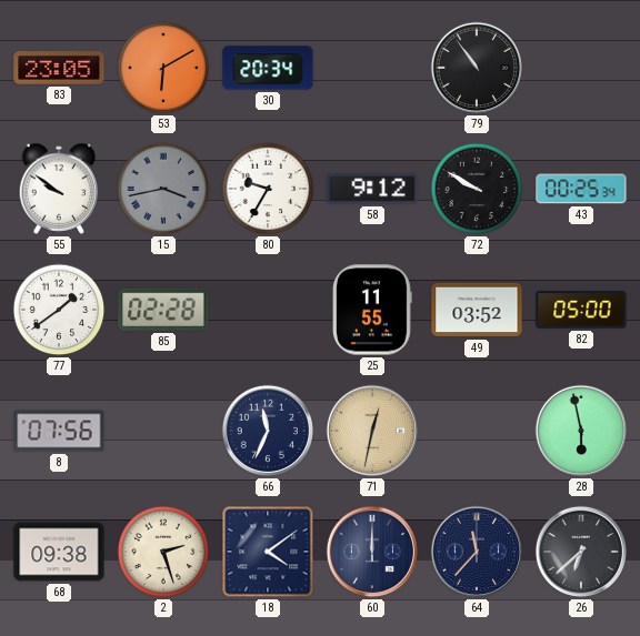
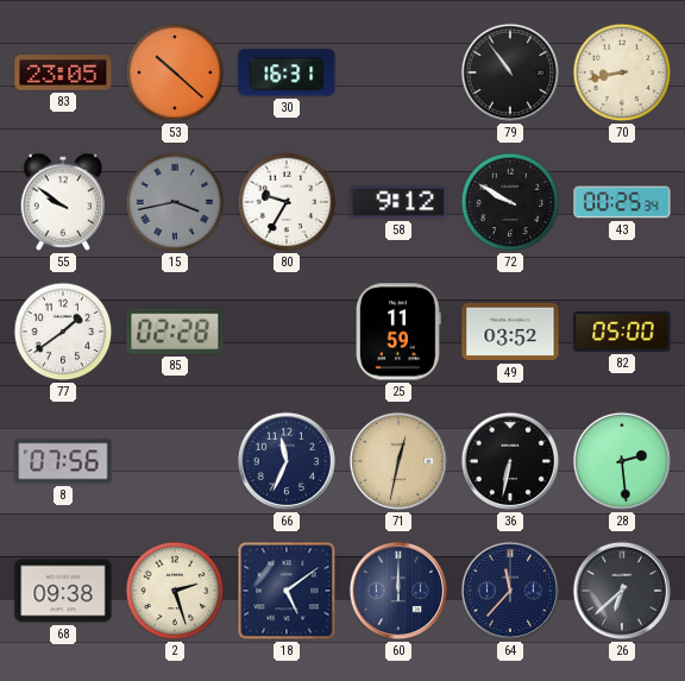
53: 6:10 -> 10:22 (175, 72)
30: 20:34 -> 16:31 (287, 72)
70: none -> 8:43 (622, 72)
25: 11:55 -> 11:59 (400, 332)
36: none -> 6:32 (510, 461)
28: 5:58 -> 2:29 (622, 461)
18: 4:09 -> 5:09 (287, 591)
